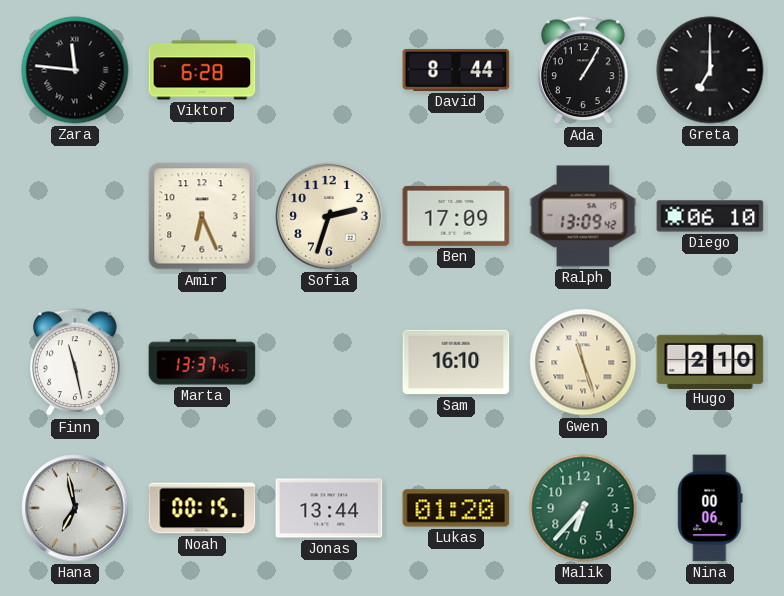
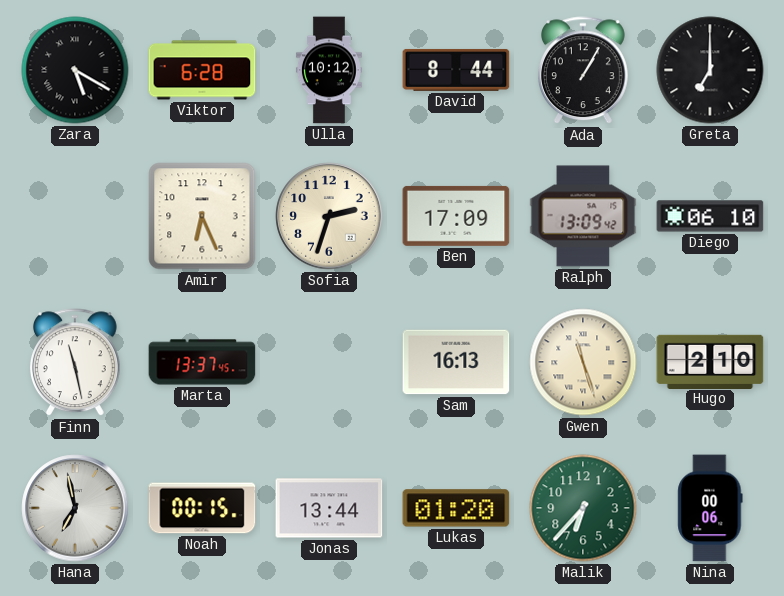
Zara: 11:46 -> 5:20 (75, 70)
Ulla: none -> 10:12 (329, 70)
Sam: 16:10 -> 16:13 (456, 362)
